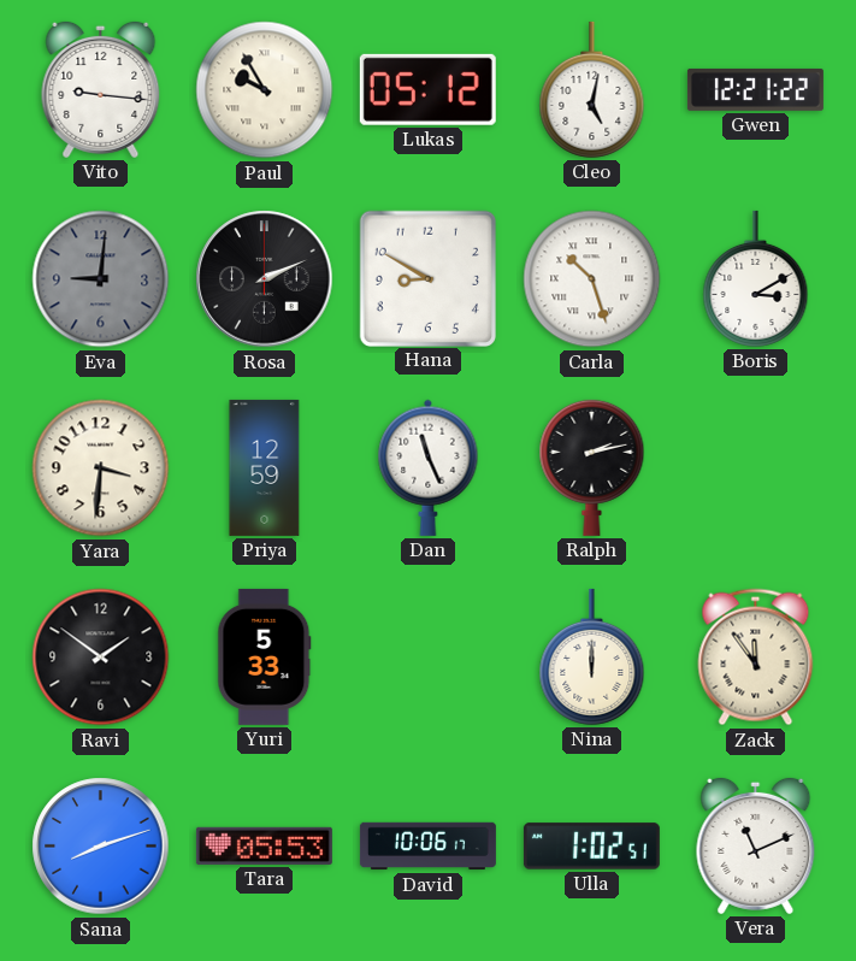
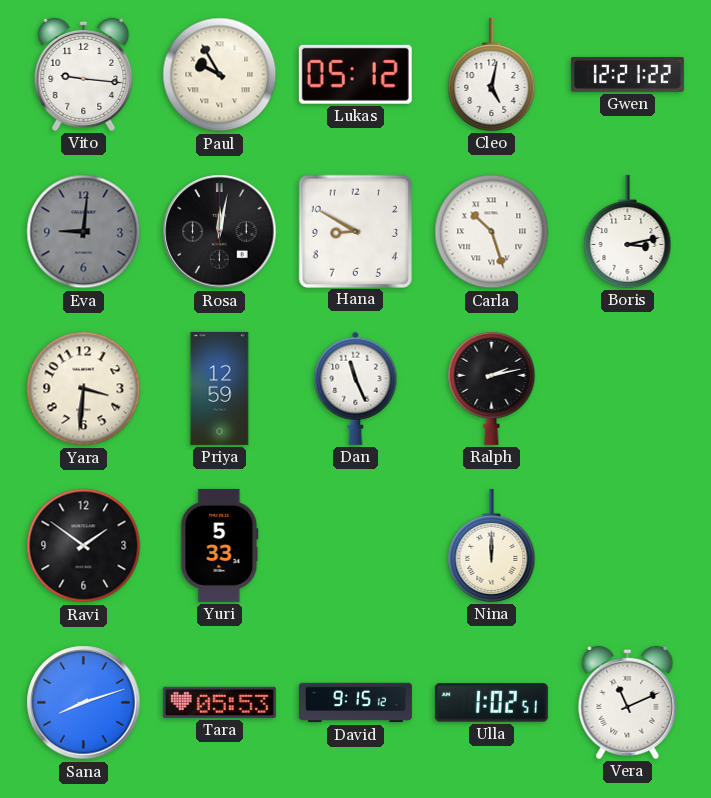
Rosa: 2:11 -> 12:02 (220, 232)
Boris: 3:10 -> 3:13 (628, 231)
Zack: 11:54 -> none (756, 658)
David: 10:06 -> 9:15 (355, 703)
